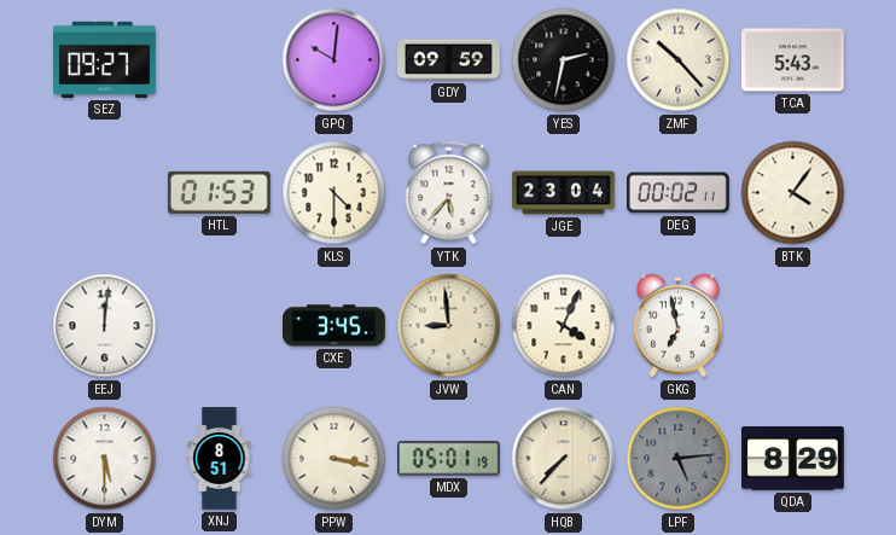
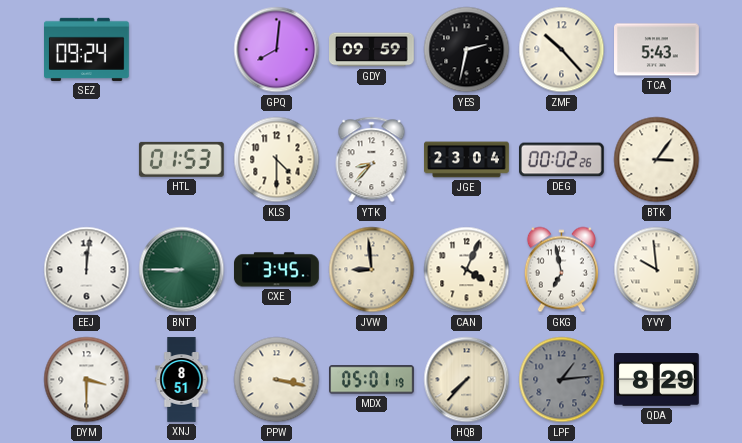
SEZ: 09:27 -> 09:24 (87, 49)
GPQ: 10:01 -> 8:01 (277, 50)
YTK: 5:37 -> 8:37 (372, 160)
DEG: 00:02:11 -> 00:02:26 (562, 160)
BTK: 4:06 -> 3:06 (657, 160)
BNT: none -> 8:45 (182, 270)
YVY: none -> 9:59 (657, 270)
DYM: 5:30 -> 3:30 (87, 380)
LPF: 5:14 -> 1:14 (562, 380)
